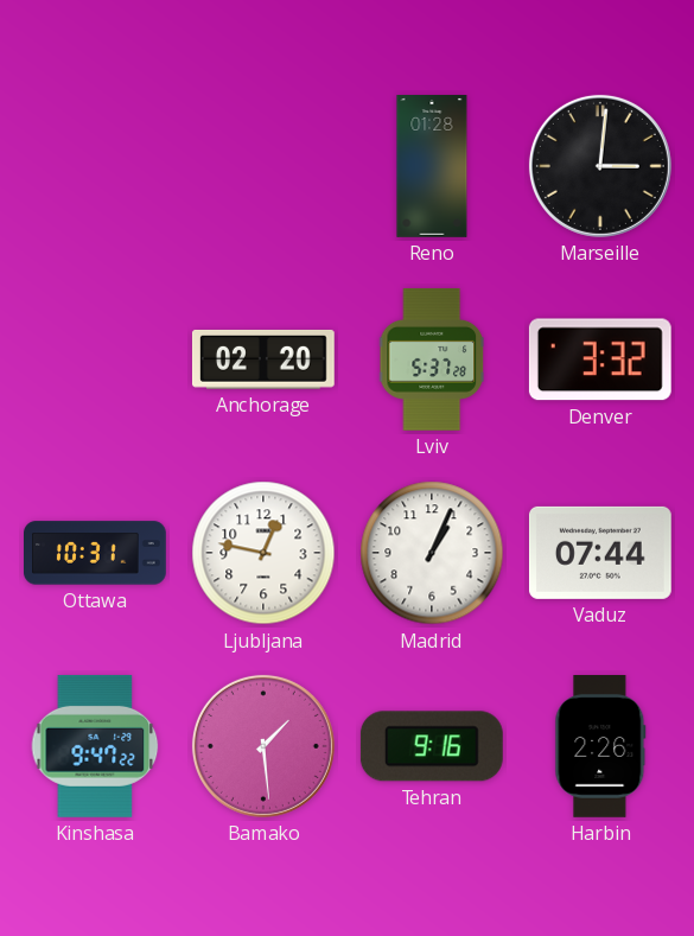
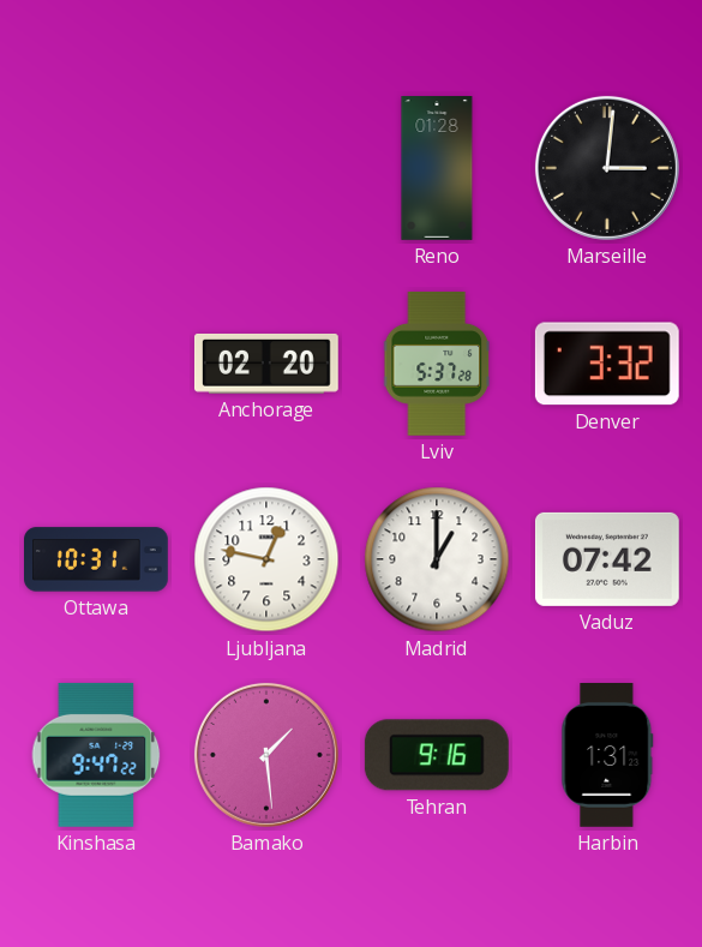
Madrid: 1:04 -> 1:00 (437, 559)
Vaduz: 07:44 -> 07:42 (607, 559)
Harbin: 2:26 -> 1:31 (607, 756)
